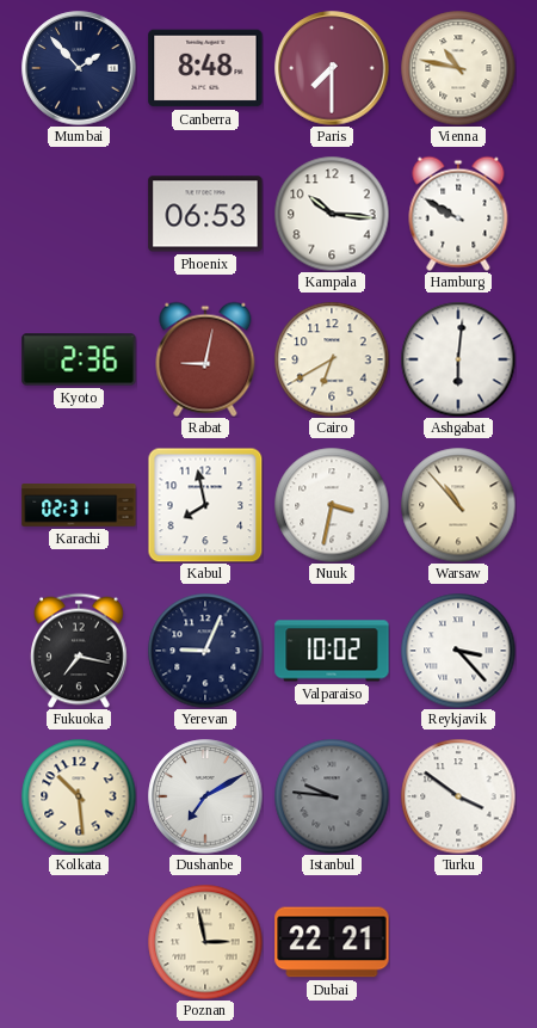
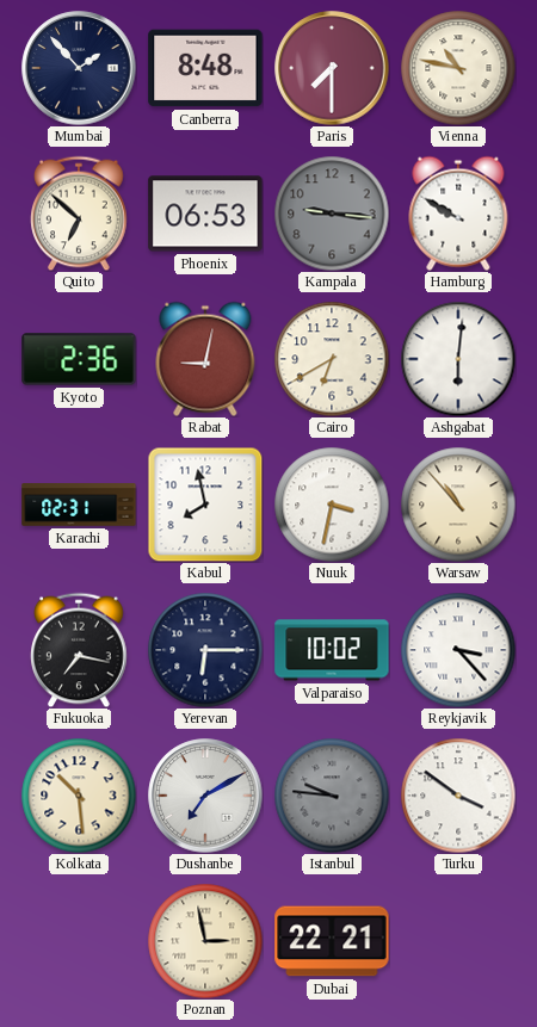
Quito: none -> 6:52 (79, 214)
Kampala: 10:16 -> 9:16 (332, 214)
Kampala dial: white -> grey (332, 214)
Yerevan: 9:04 -> 6:15 (205, 650)
